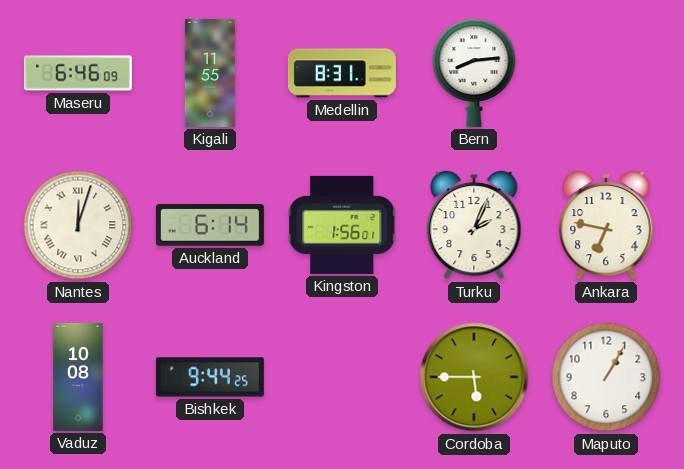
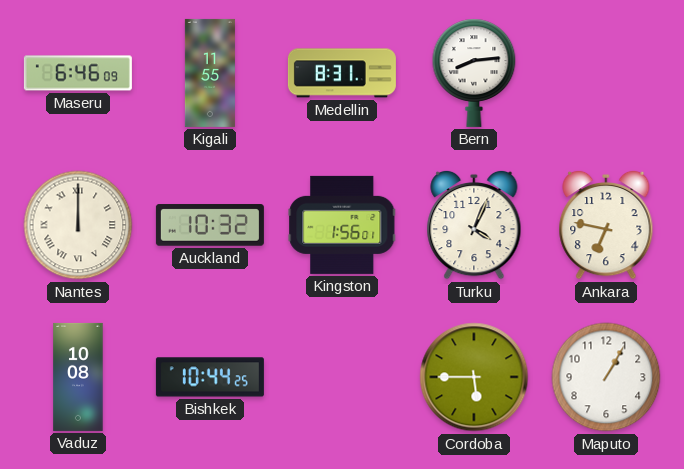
Nantes: 12:03 -> 12:00 (78, 225)
Auckland: 6:14 -> 10:32 (210, 225)
Turku: 2:04 -> 4:04 (474, 225)
Bishkek: 9:44 -> 10:44 (210, 377)
